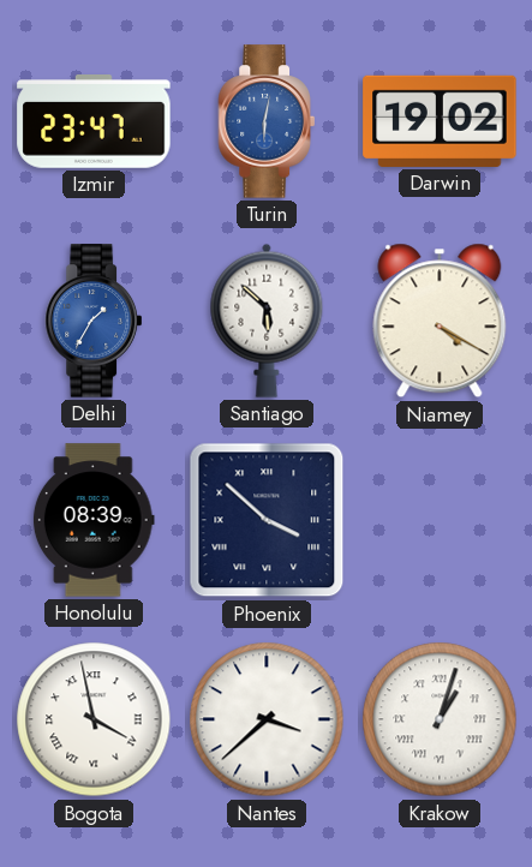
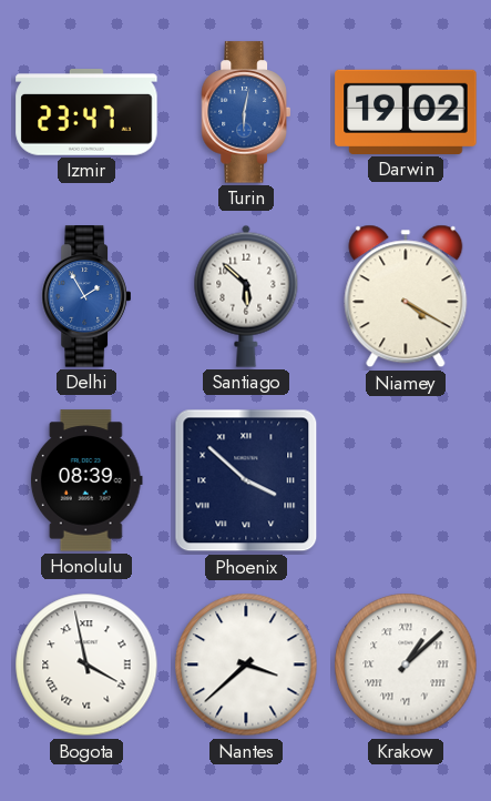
Delhi: 1:35 -> 1:55 (86, 296)
Krakow: 1:03 -> 1:08 (406, 665)
